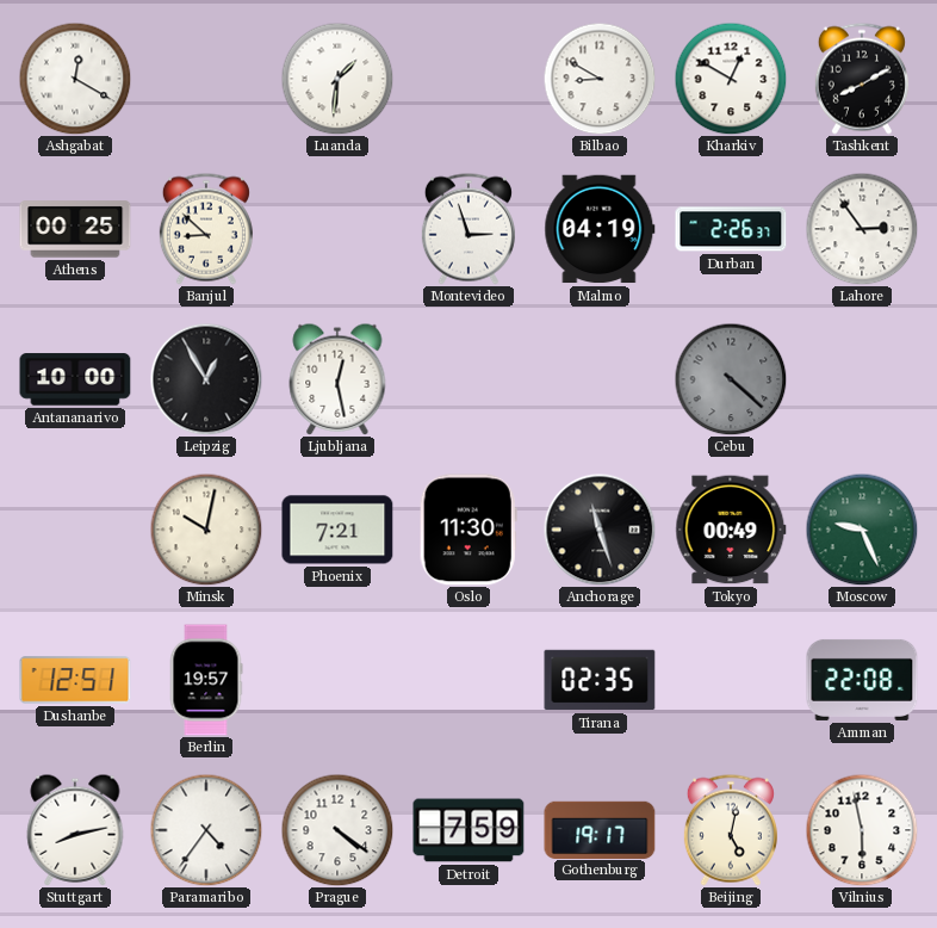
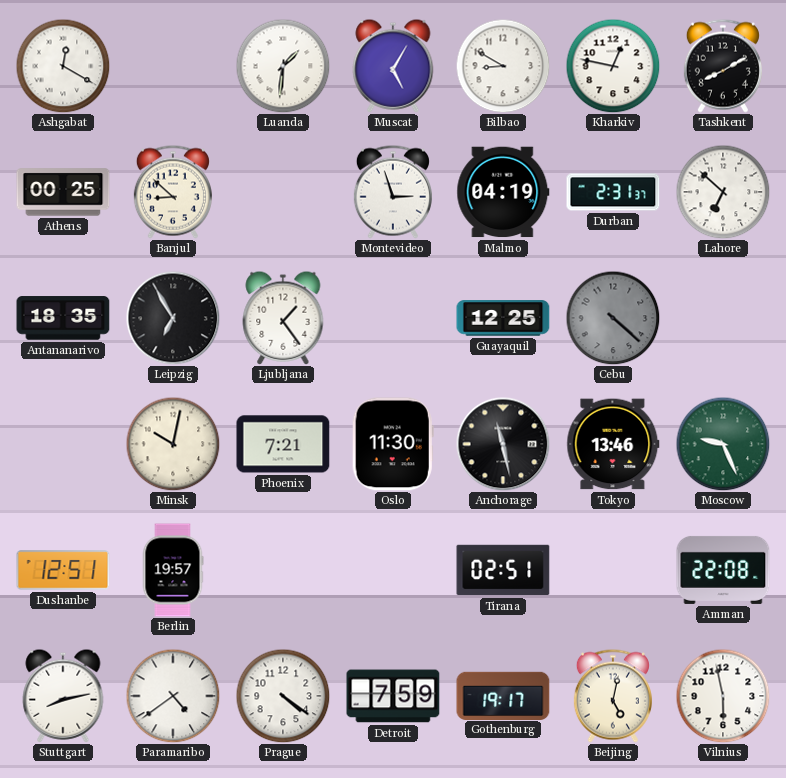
Muscat: none -> 5:05 (393, 66)
Kharkiv: 12:50 -> 12:47 (613, 66)
Durban: 2:26 -> 2:31 (613, 192)
Lahore: 2:54 -> 6:52 (723, 192)
Antananarivo: 10:00 -> 18:35 (63, 318)
Leipzig: 12:55 -> 6:55 (173, 318)
Ljubljana: 12:28 -> 1:24 (283, 318)
Guayaquil: none -> 12:25 (503, 318)
Anchorage: 11:27 -> 11:28 (503, 444)
Tokyo: 00:49 -> 13:46 (613, 444)
Tirana: 02:35 -> 02:51 (503, 570)
Paramaribo: 4:36 -> 4:39 (173, 696)
